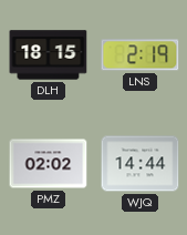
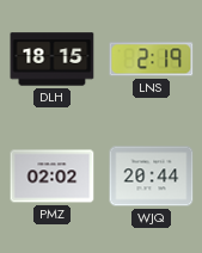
WJQ: 14:44 -> 20:44 (152, 177)
